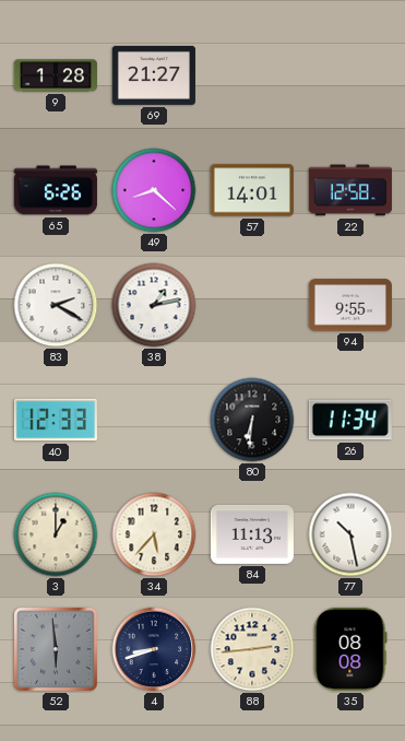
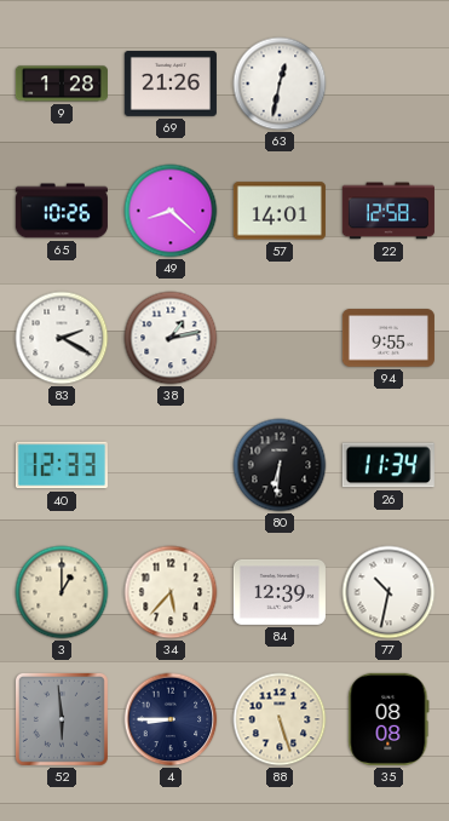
69: 21:27 -> 21:26 (171, 84)
63: none -> 12:32 (280, 84)
65: 6:26 -> 10:26 (62, 211)
84: 11:13 -> 12:39 (280, 592)
77: 10:28 -> 10:32 (388, 592)
4: 8:42 -> 8:45 (171, 719)
88: 2:44 -> 5:27 (280, 719)
